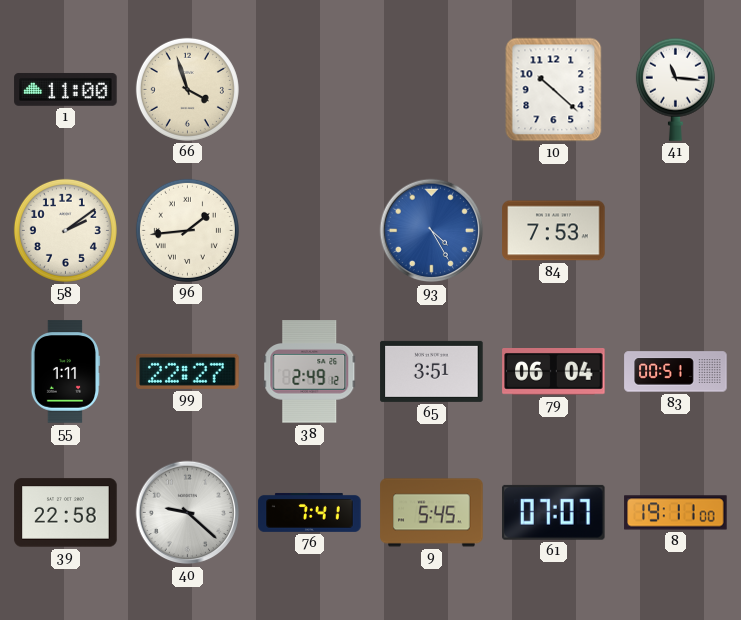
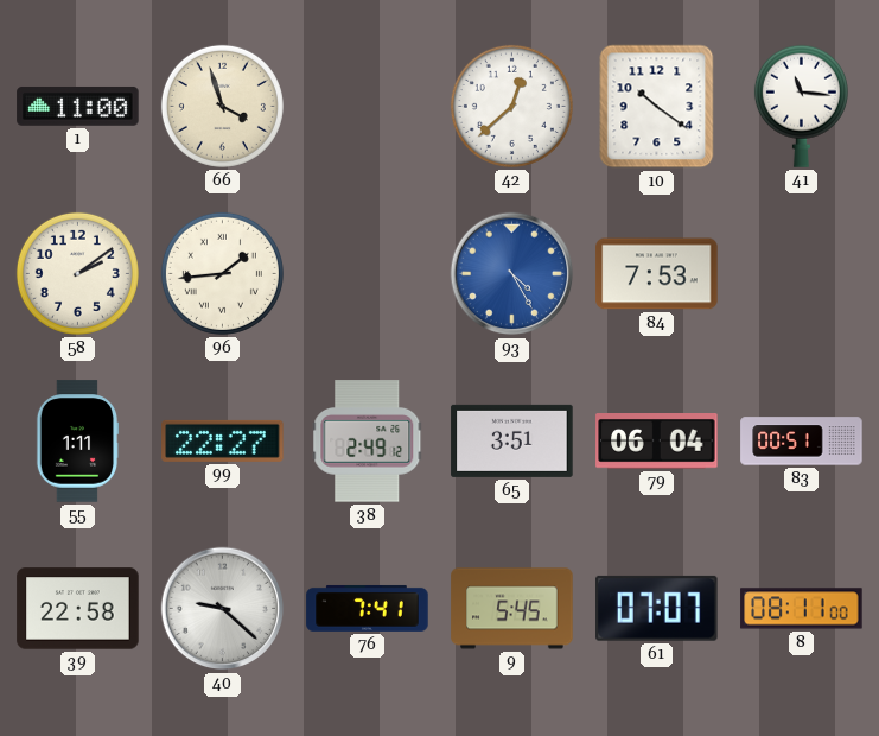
42: none -> 12:38 (511, 106)
10: 10:22 -> 10:21 (657, 107)
8: 19:11 -> 08:11 (802, 609)
